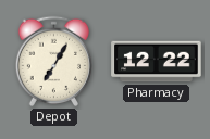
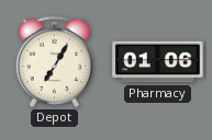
Pharmacy: 12:22 -> 01:06 (158, 62)
